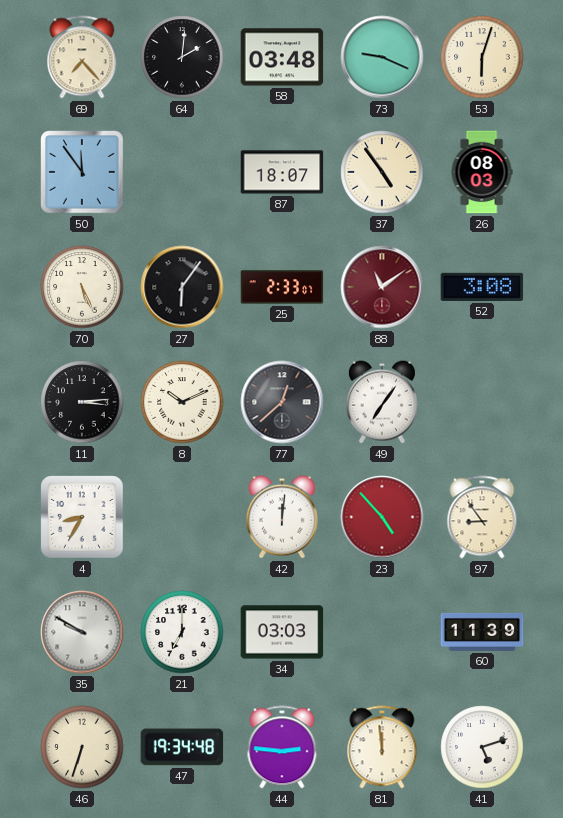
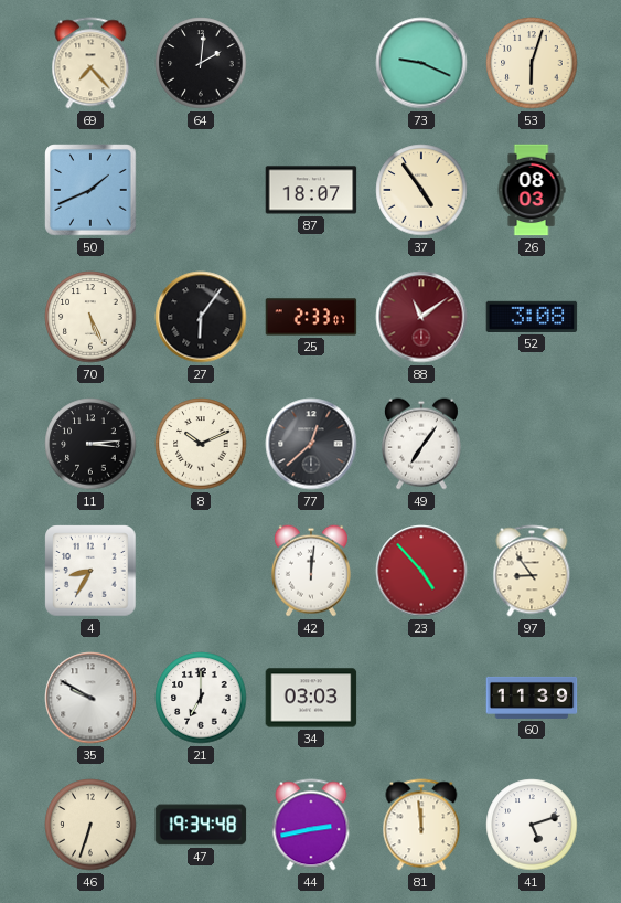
58: 03:48 -> none (282, 57)
50: 11:54 -> 1:41 (90, 190)
44: 2:46 -> 2:43 (311, 825)
